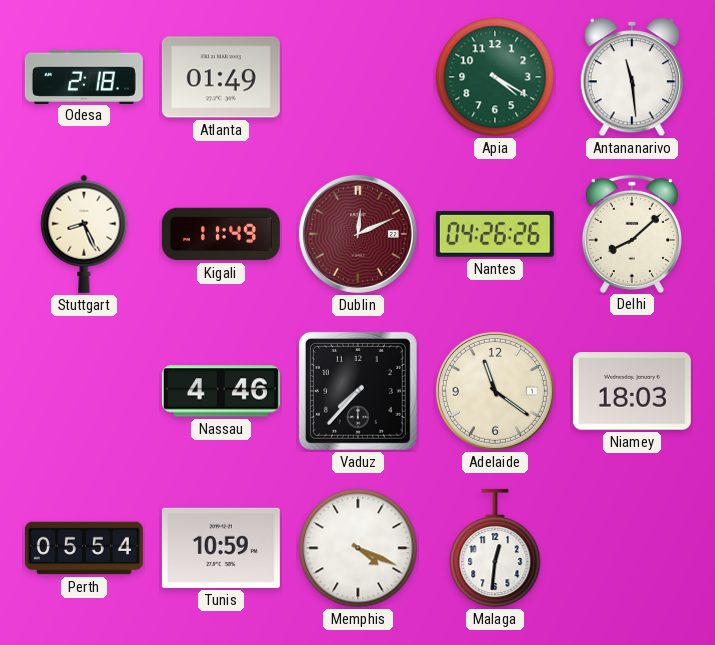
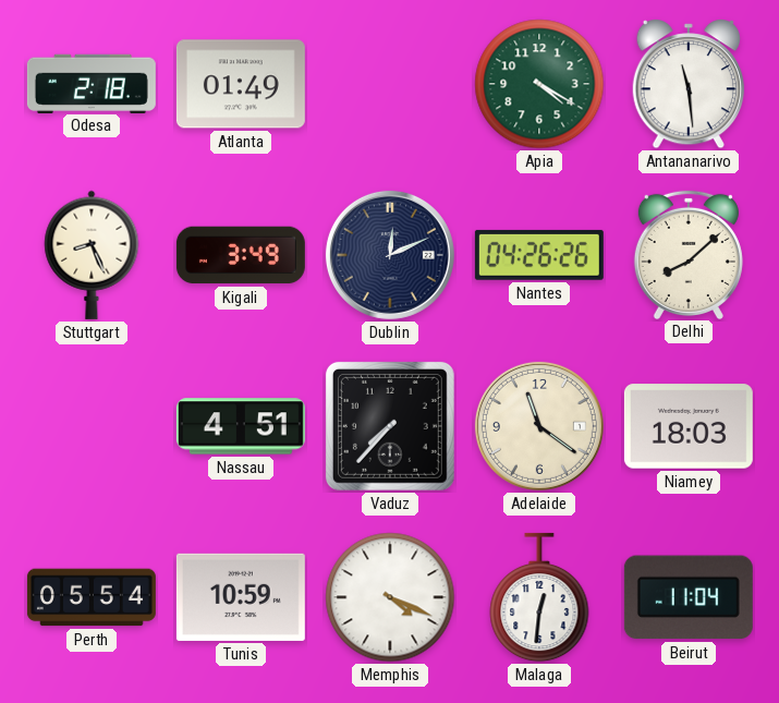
Kigali: 11:49 -> 3:49 (241, 255)
Dublin dial: burgundy -> navy (390, 255)
Nassau: 4:46 -> 4:51 (241, 426)
Beirut: none -> 11:04 (689, 597)
